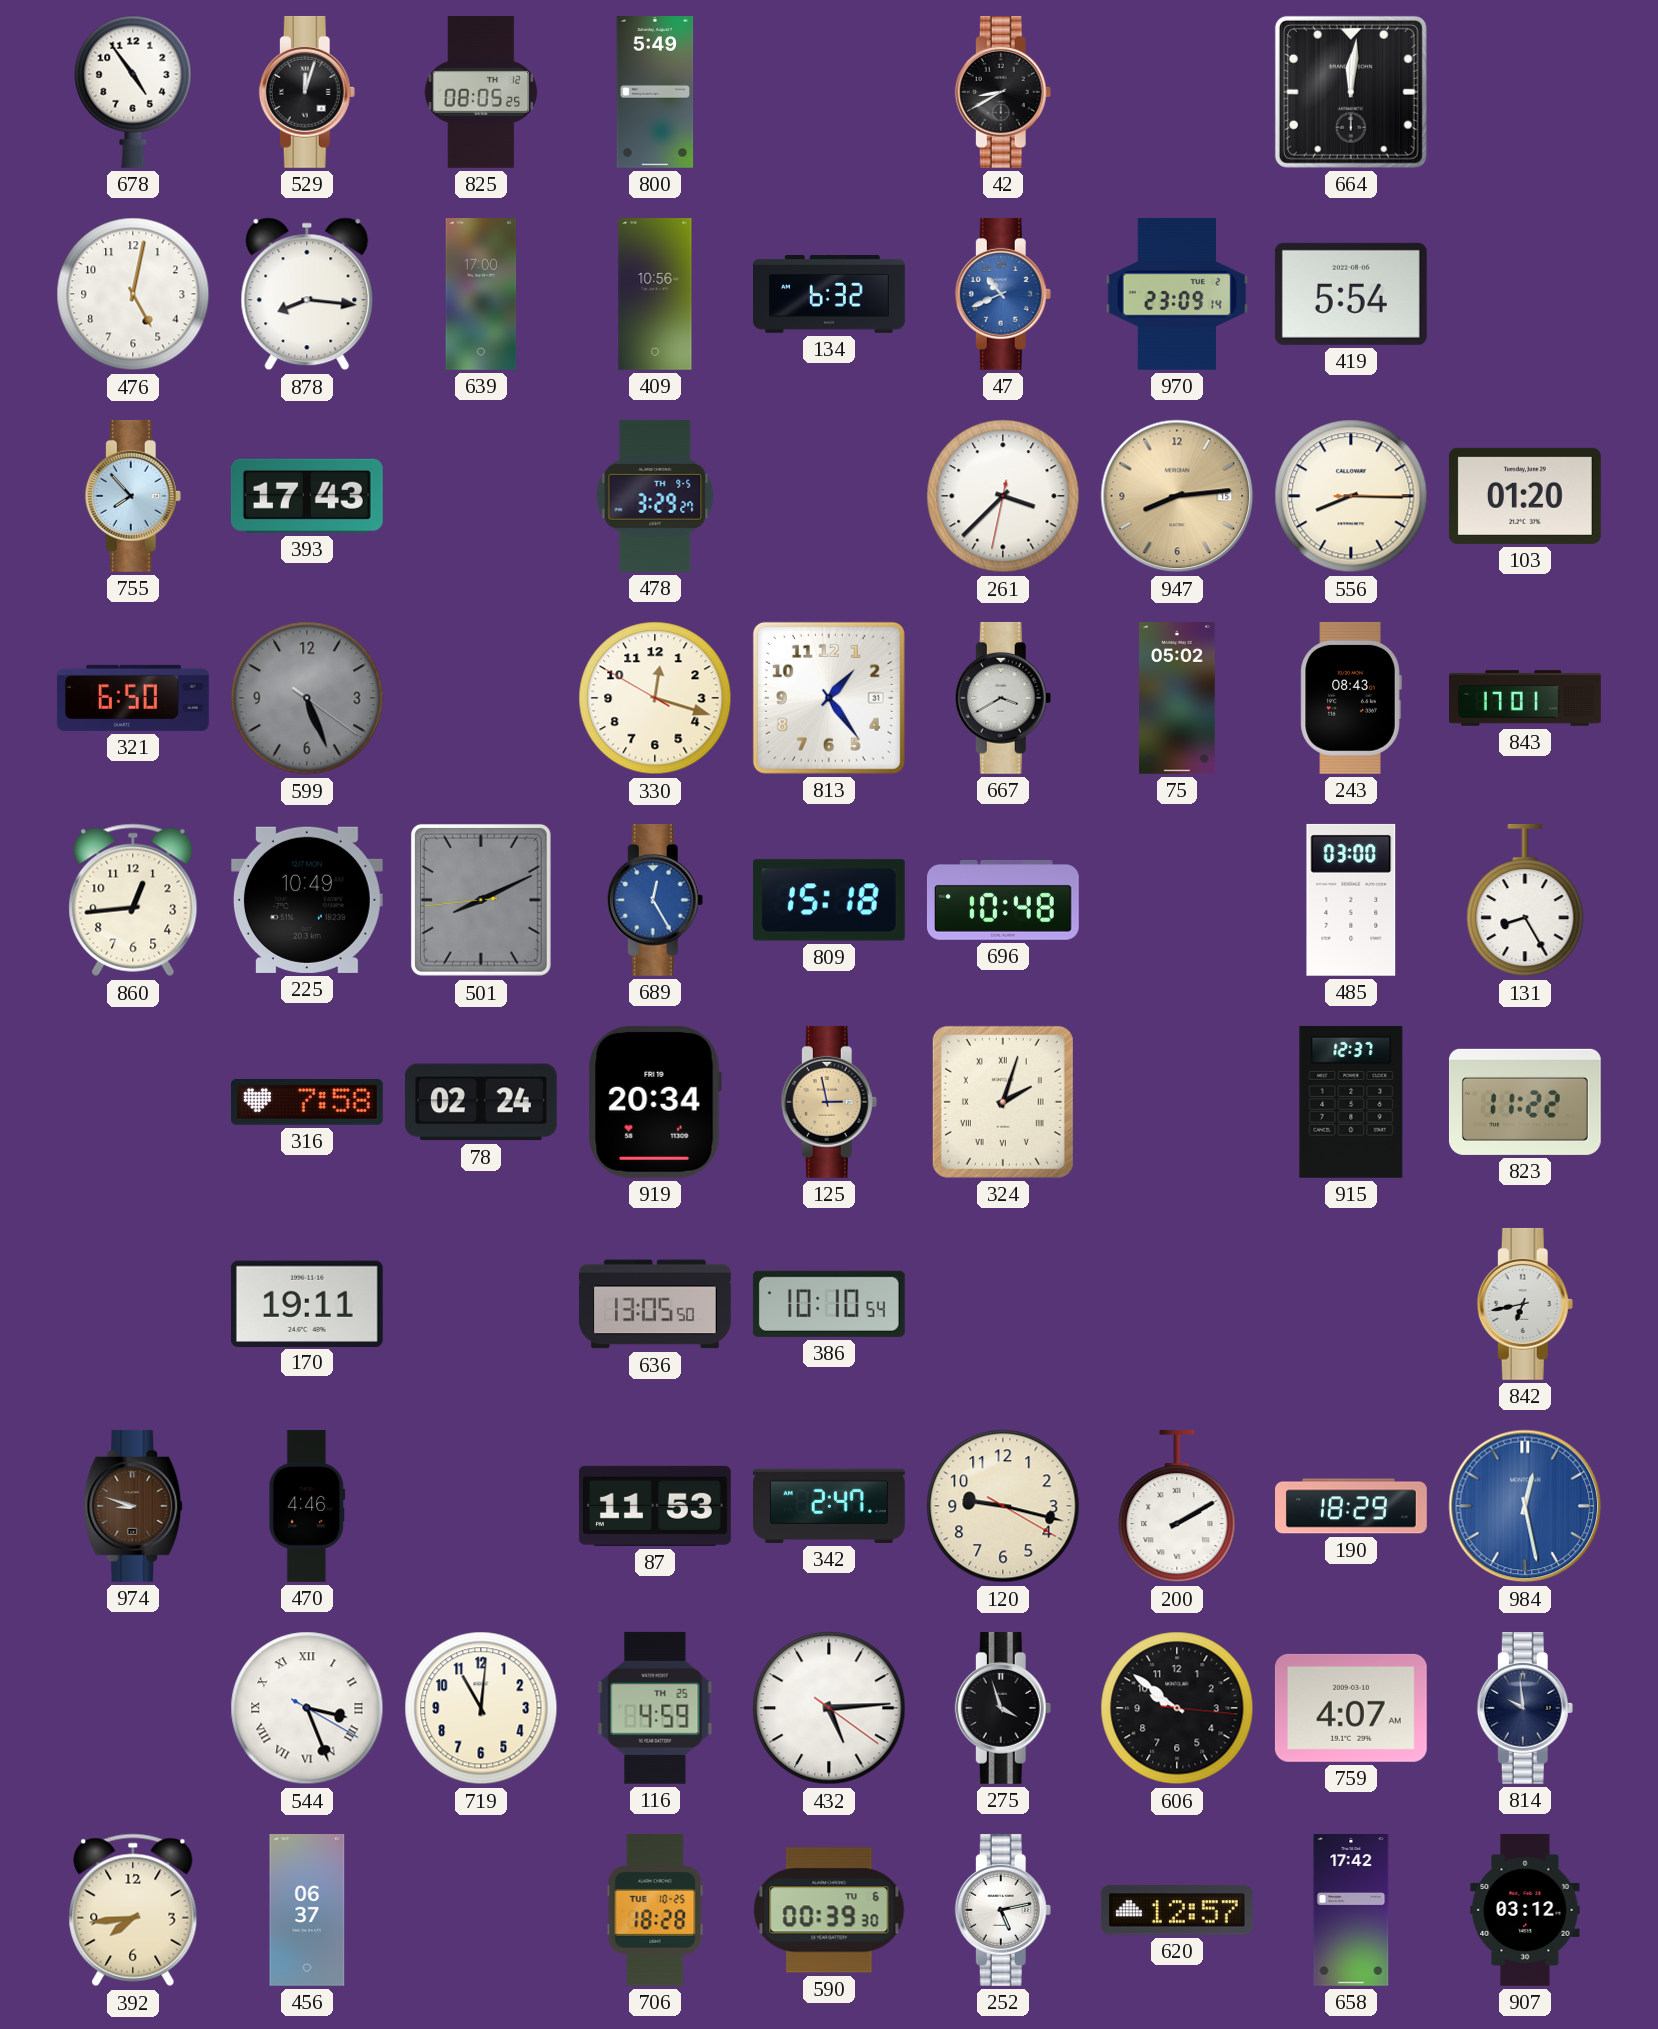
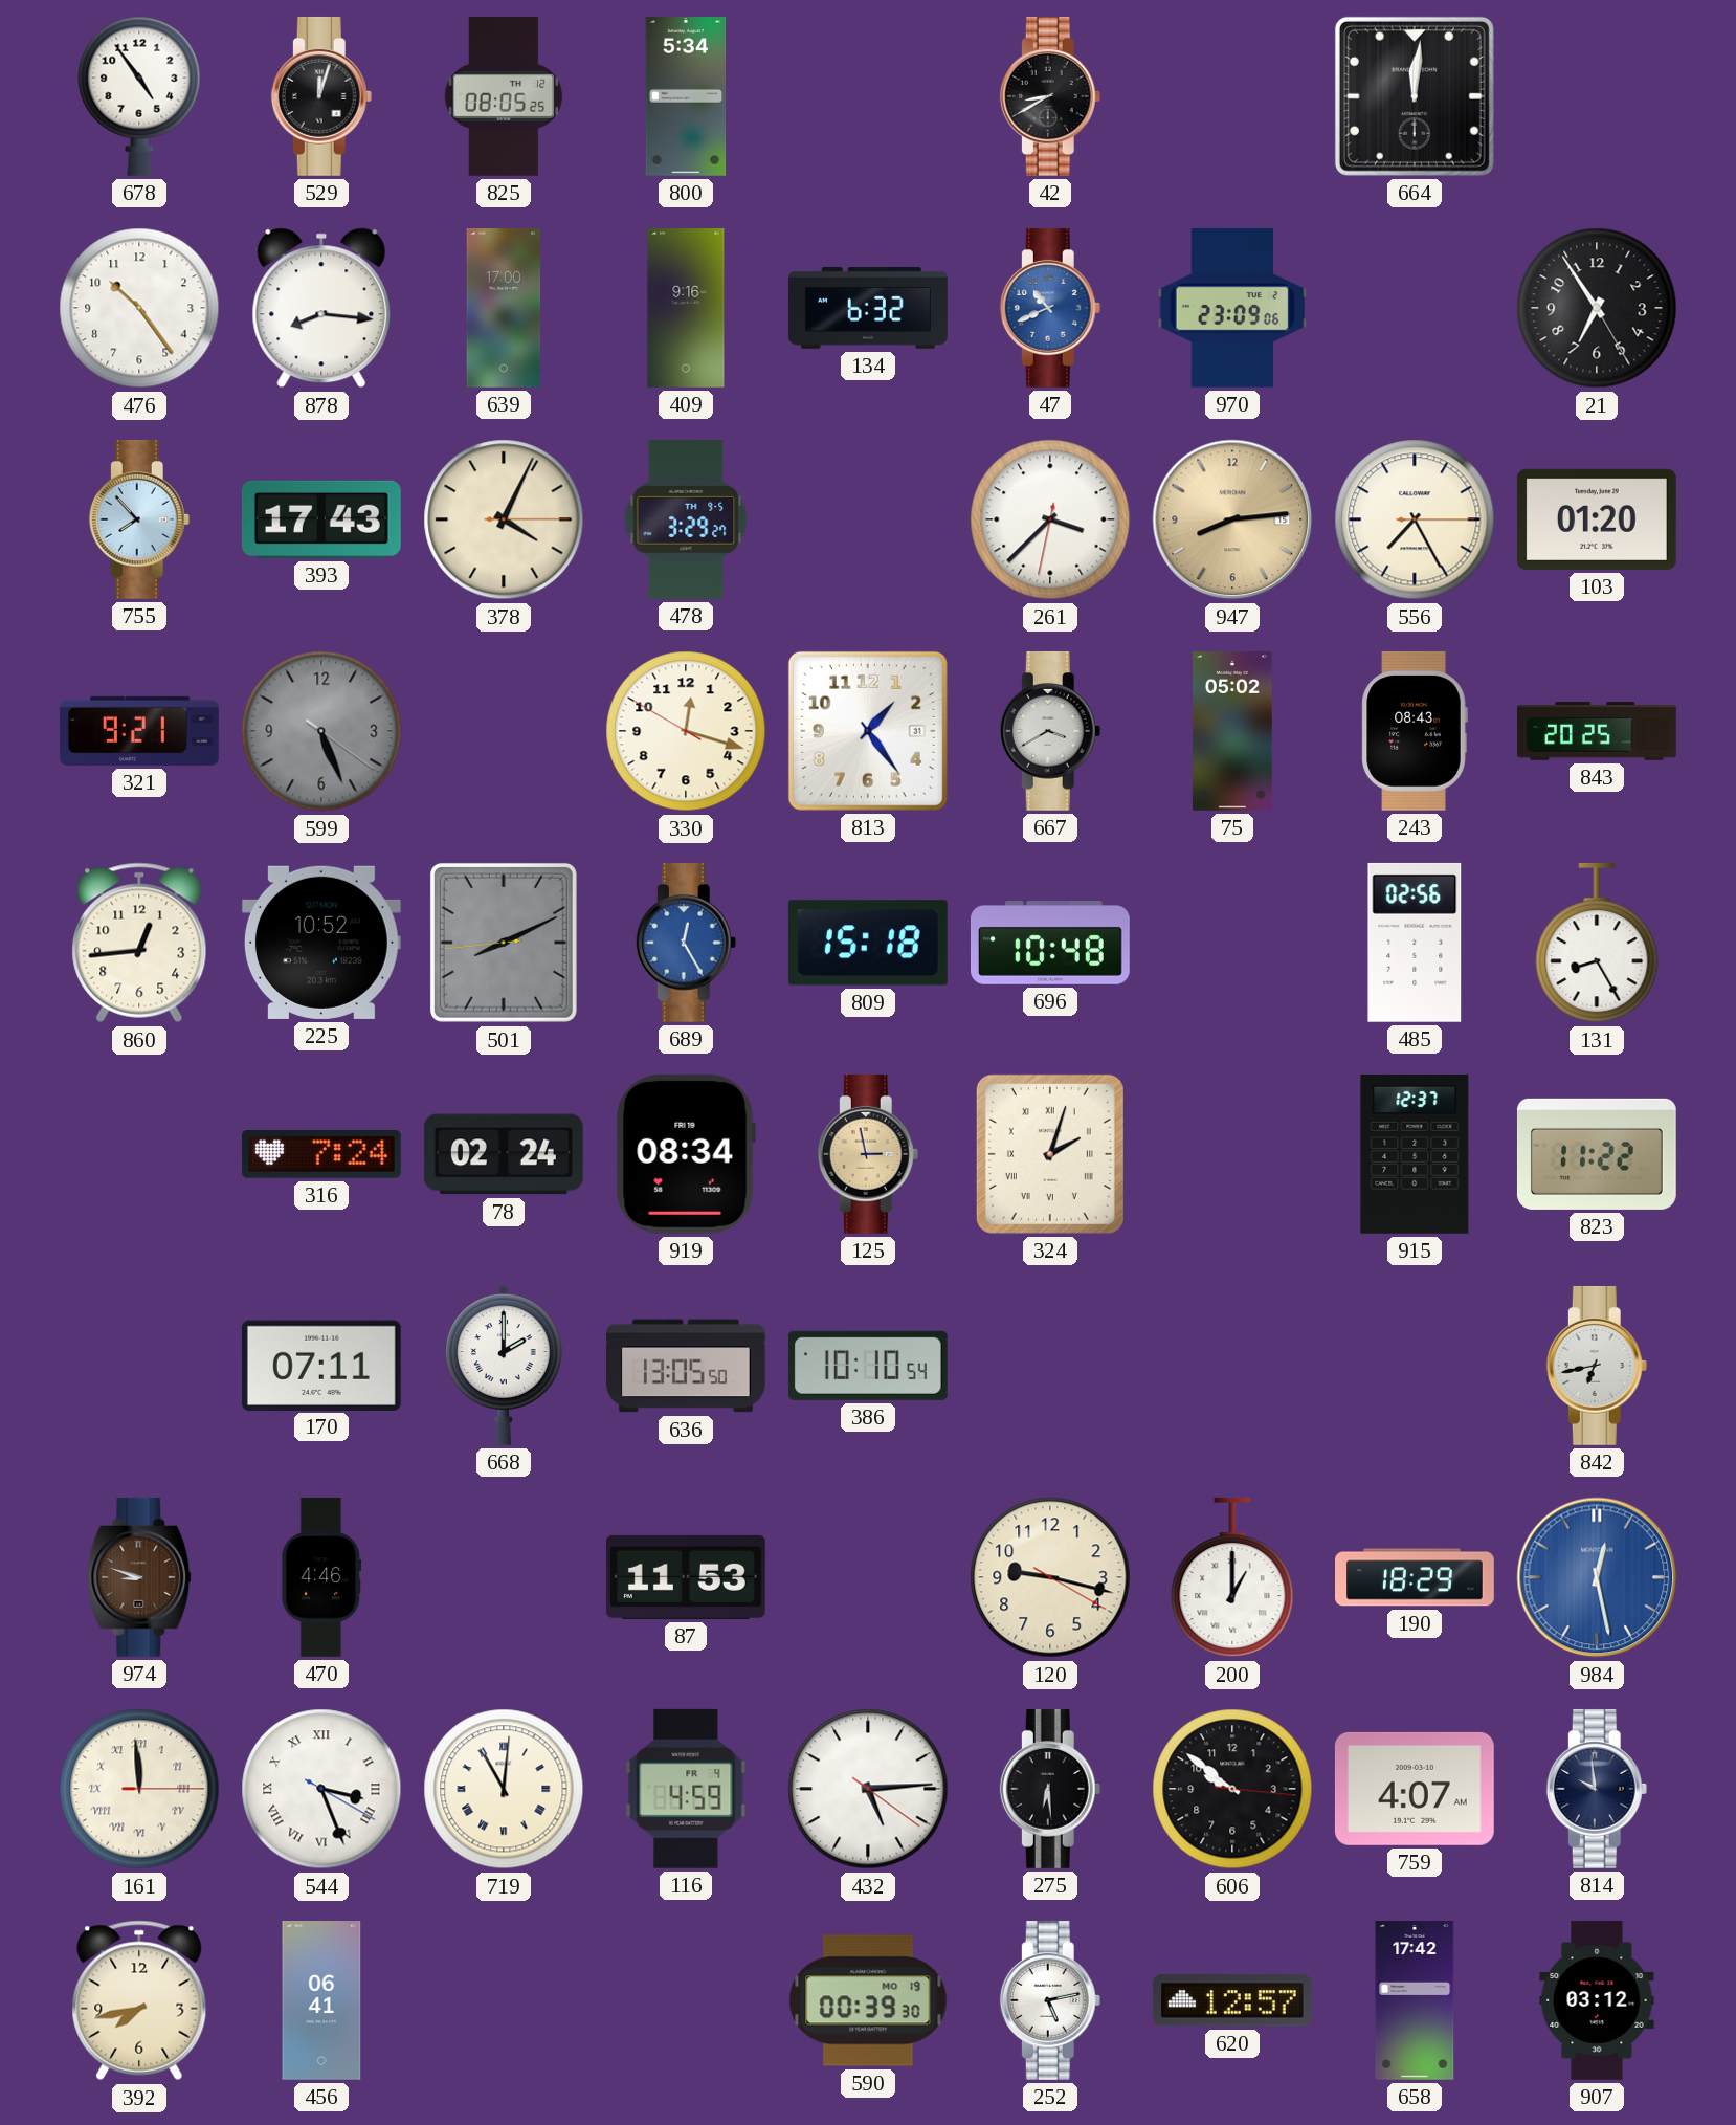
800: 5:49 -> 5:34 (686, 97)
476: 5:02 -> 10:24 (139, 308)
409: 10:56 -> 9:16 (686, 309)
970: 23:09:14 -> 23:09:06 (1232, 308)
419: 5:54 -> none (1351, 294)
21: none -> 6:54 (1597, 308)
378: none -> 4:04 (504, 519)
556: 8:15 -> 7:25 (1415, 519)
321: 6:50 -> 9:21 (139, 731)
843: 17:01 -> 20:25 (1598, 731)
225: 10:49 -> 10:52 (321, 943)
485: 03:00 -> 02:56 (1415, 943)
316: 7:58 -> 7:24 (321, 1155)
919: 20:34 -> 08:34 (686, 1154)
170: 19:11 -> 07:11 (321, 1365)
668: none -> 2:00 (505, 1366)
342: 2:47 -> none (830, 1506)
200: 2:10 -> 1:00 (1232, 1577)
161: none -> 11:59 (139, 1789)
719 numerals: Arabic -> Roman (504, 1789)
116 date: TH 25 -> FR 4 (686, 1789)
275: 3:57 -> 6:29 (1050, 1789)
392: 7:44 -> 7:43 (139, 2000)
456: 06:37 -> 06:41 (321, 2001)
706: 18:28 -> none (655, 1911)
590 date: TU 6 -> MO 19 (868, 2000)
